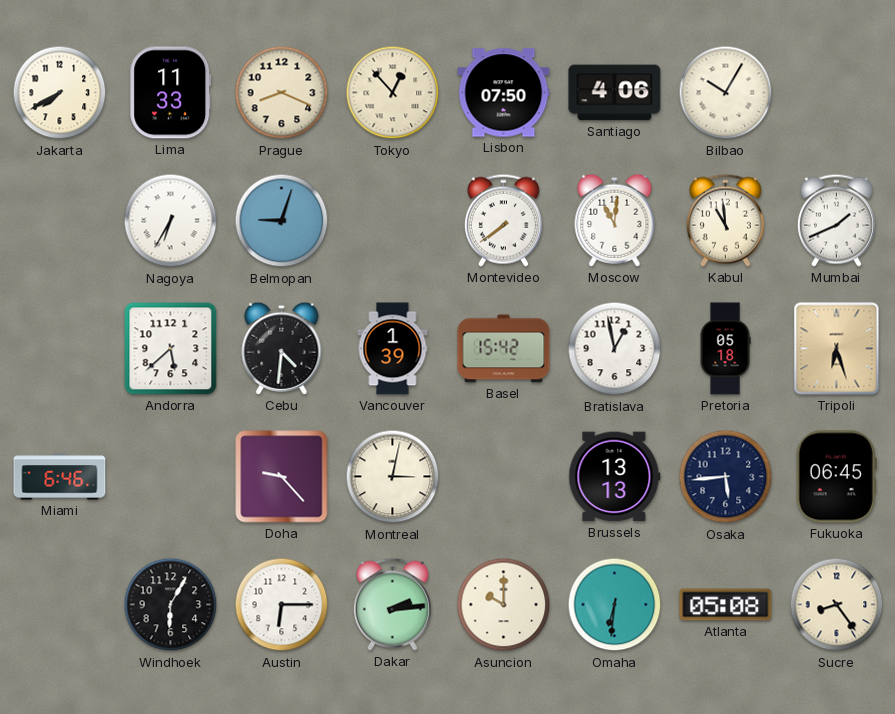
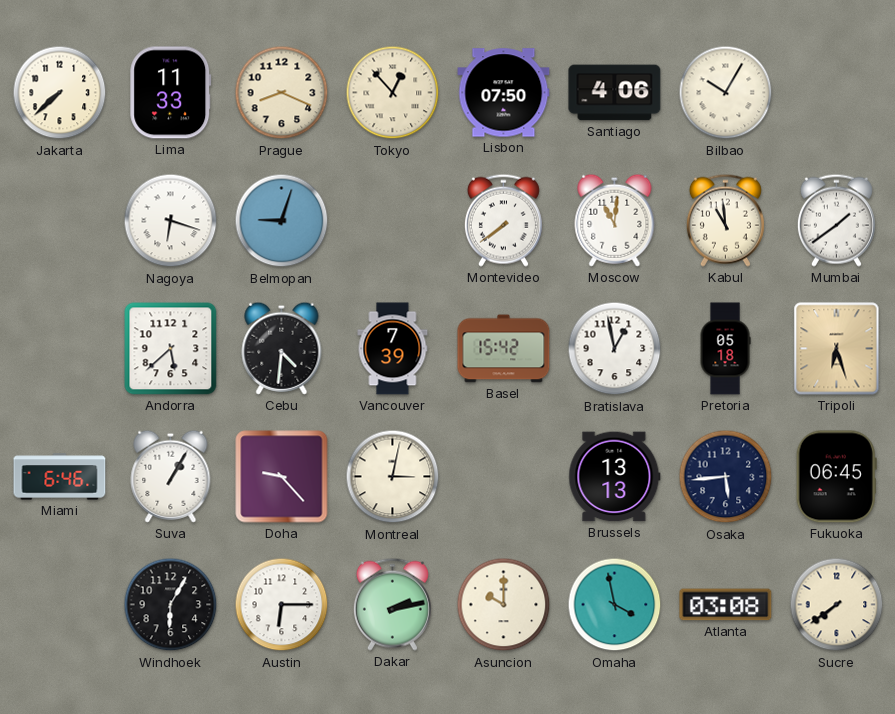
Jakarta: 7:40 -> 7:38 (60, 93)
Nagoya: 6:35 -> 6:18 (171, 221)
Mumbai: 1:41 -> 1:39 (836, 220)
Vancouver: 1:39 -> 7:39 (393, 349)
Suva: none -> 1:05 (171, 476)
Dakar: 2:14 -> 2:13 (392, 604)
Omaha: 6:31 -> 3:58 (615, 605)
Atlanta: 05:08 -> 03:08 (726, 605)
Sucre: 8:24 -> 7:39 (837, 605)
